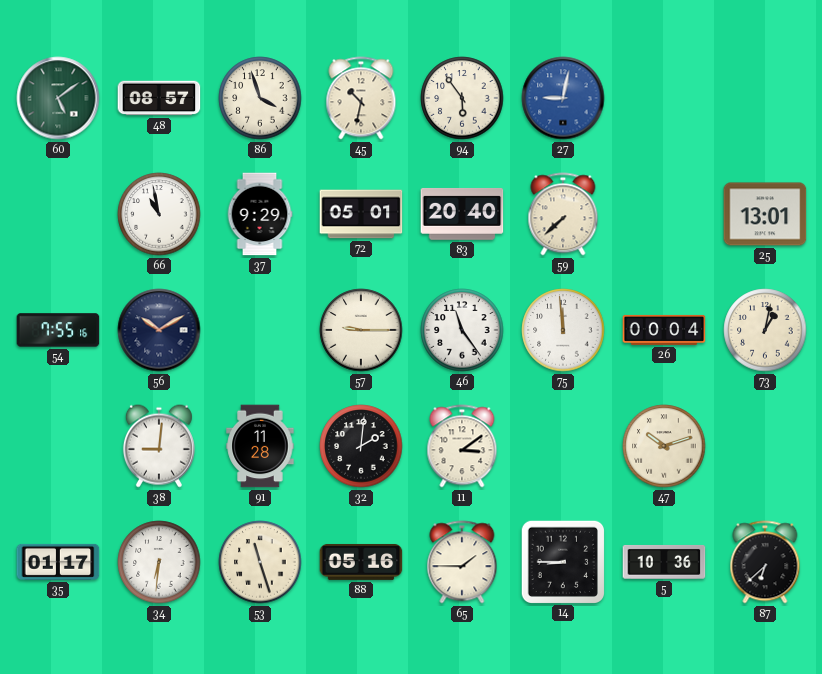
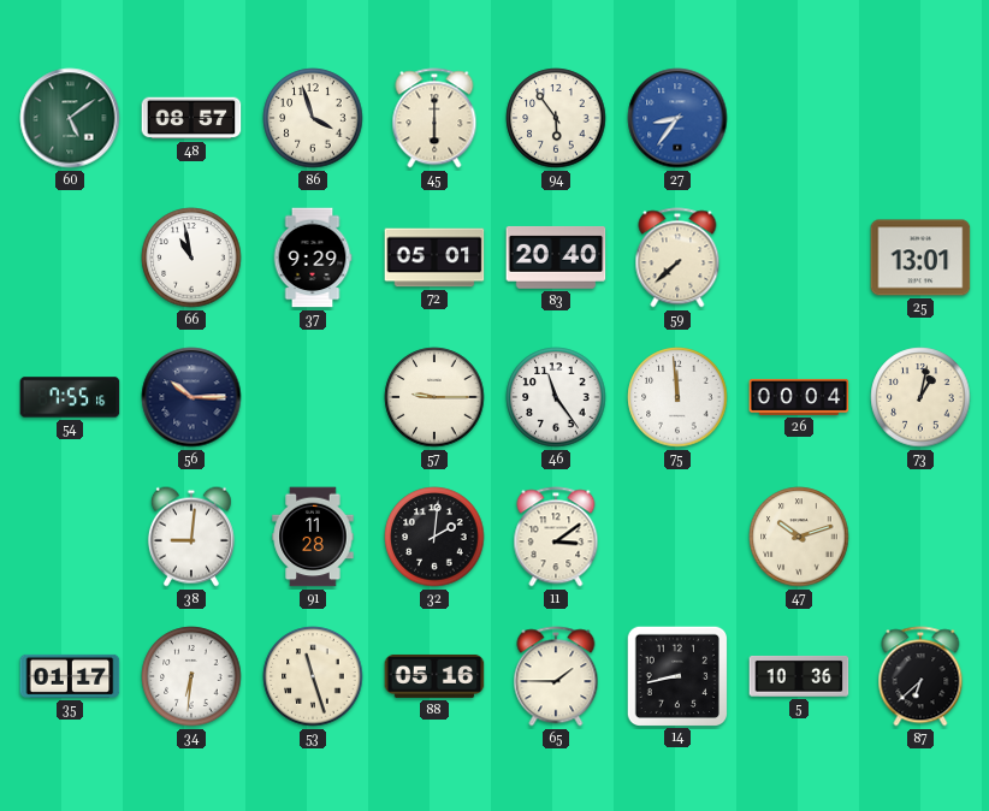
45: 10:32 -> 6:00 (434, 118)
27: 9:02 -> 8:36 (677, 118)
56: 10:10 -> 10:15 (191, 397)
14: 8:45 -> 8:43 (676, 675)
